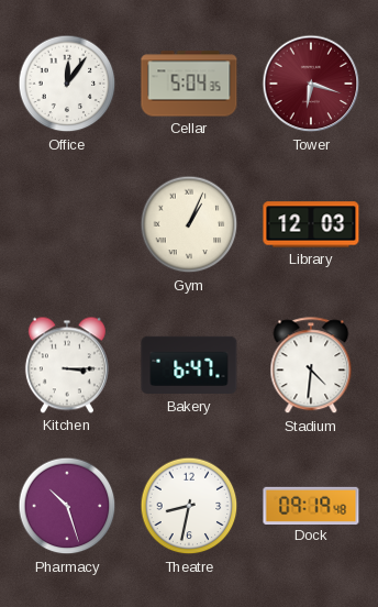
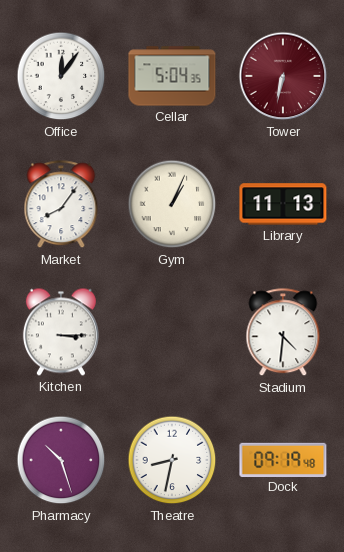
Tower: 6:18 -> 6:32 (283, 76)
Market: none -> 8:06 (61, 205)
Library: 12:03 -> 11:13 (283, 204)
Bakery: 6:47 -> none (189, 365)
